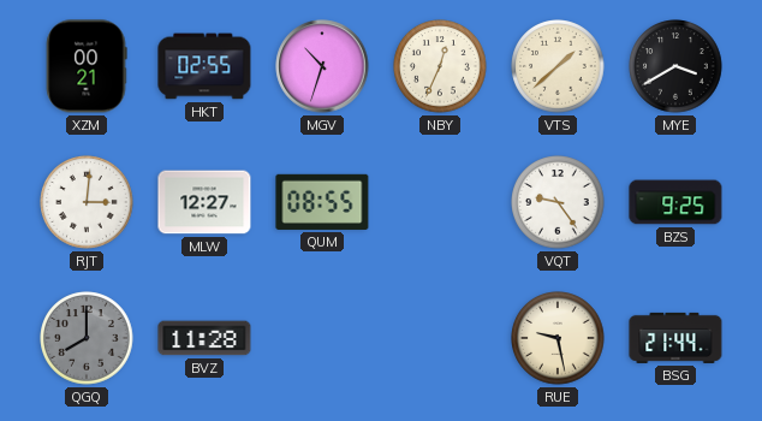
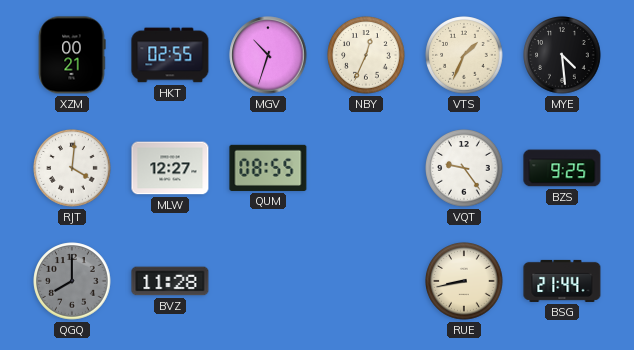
VTS: 1:38 -> 1:34 (464, 55)
MYE: 3:40 -> 4:29 (562, 55)
RJT: 3:01 -> 4:01 (72, 168)
RUE: 9:28 -> 8:43 (464, 281)
